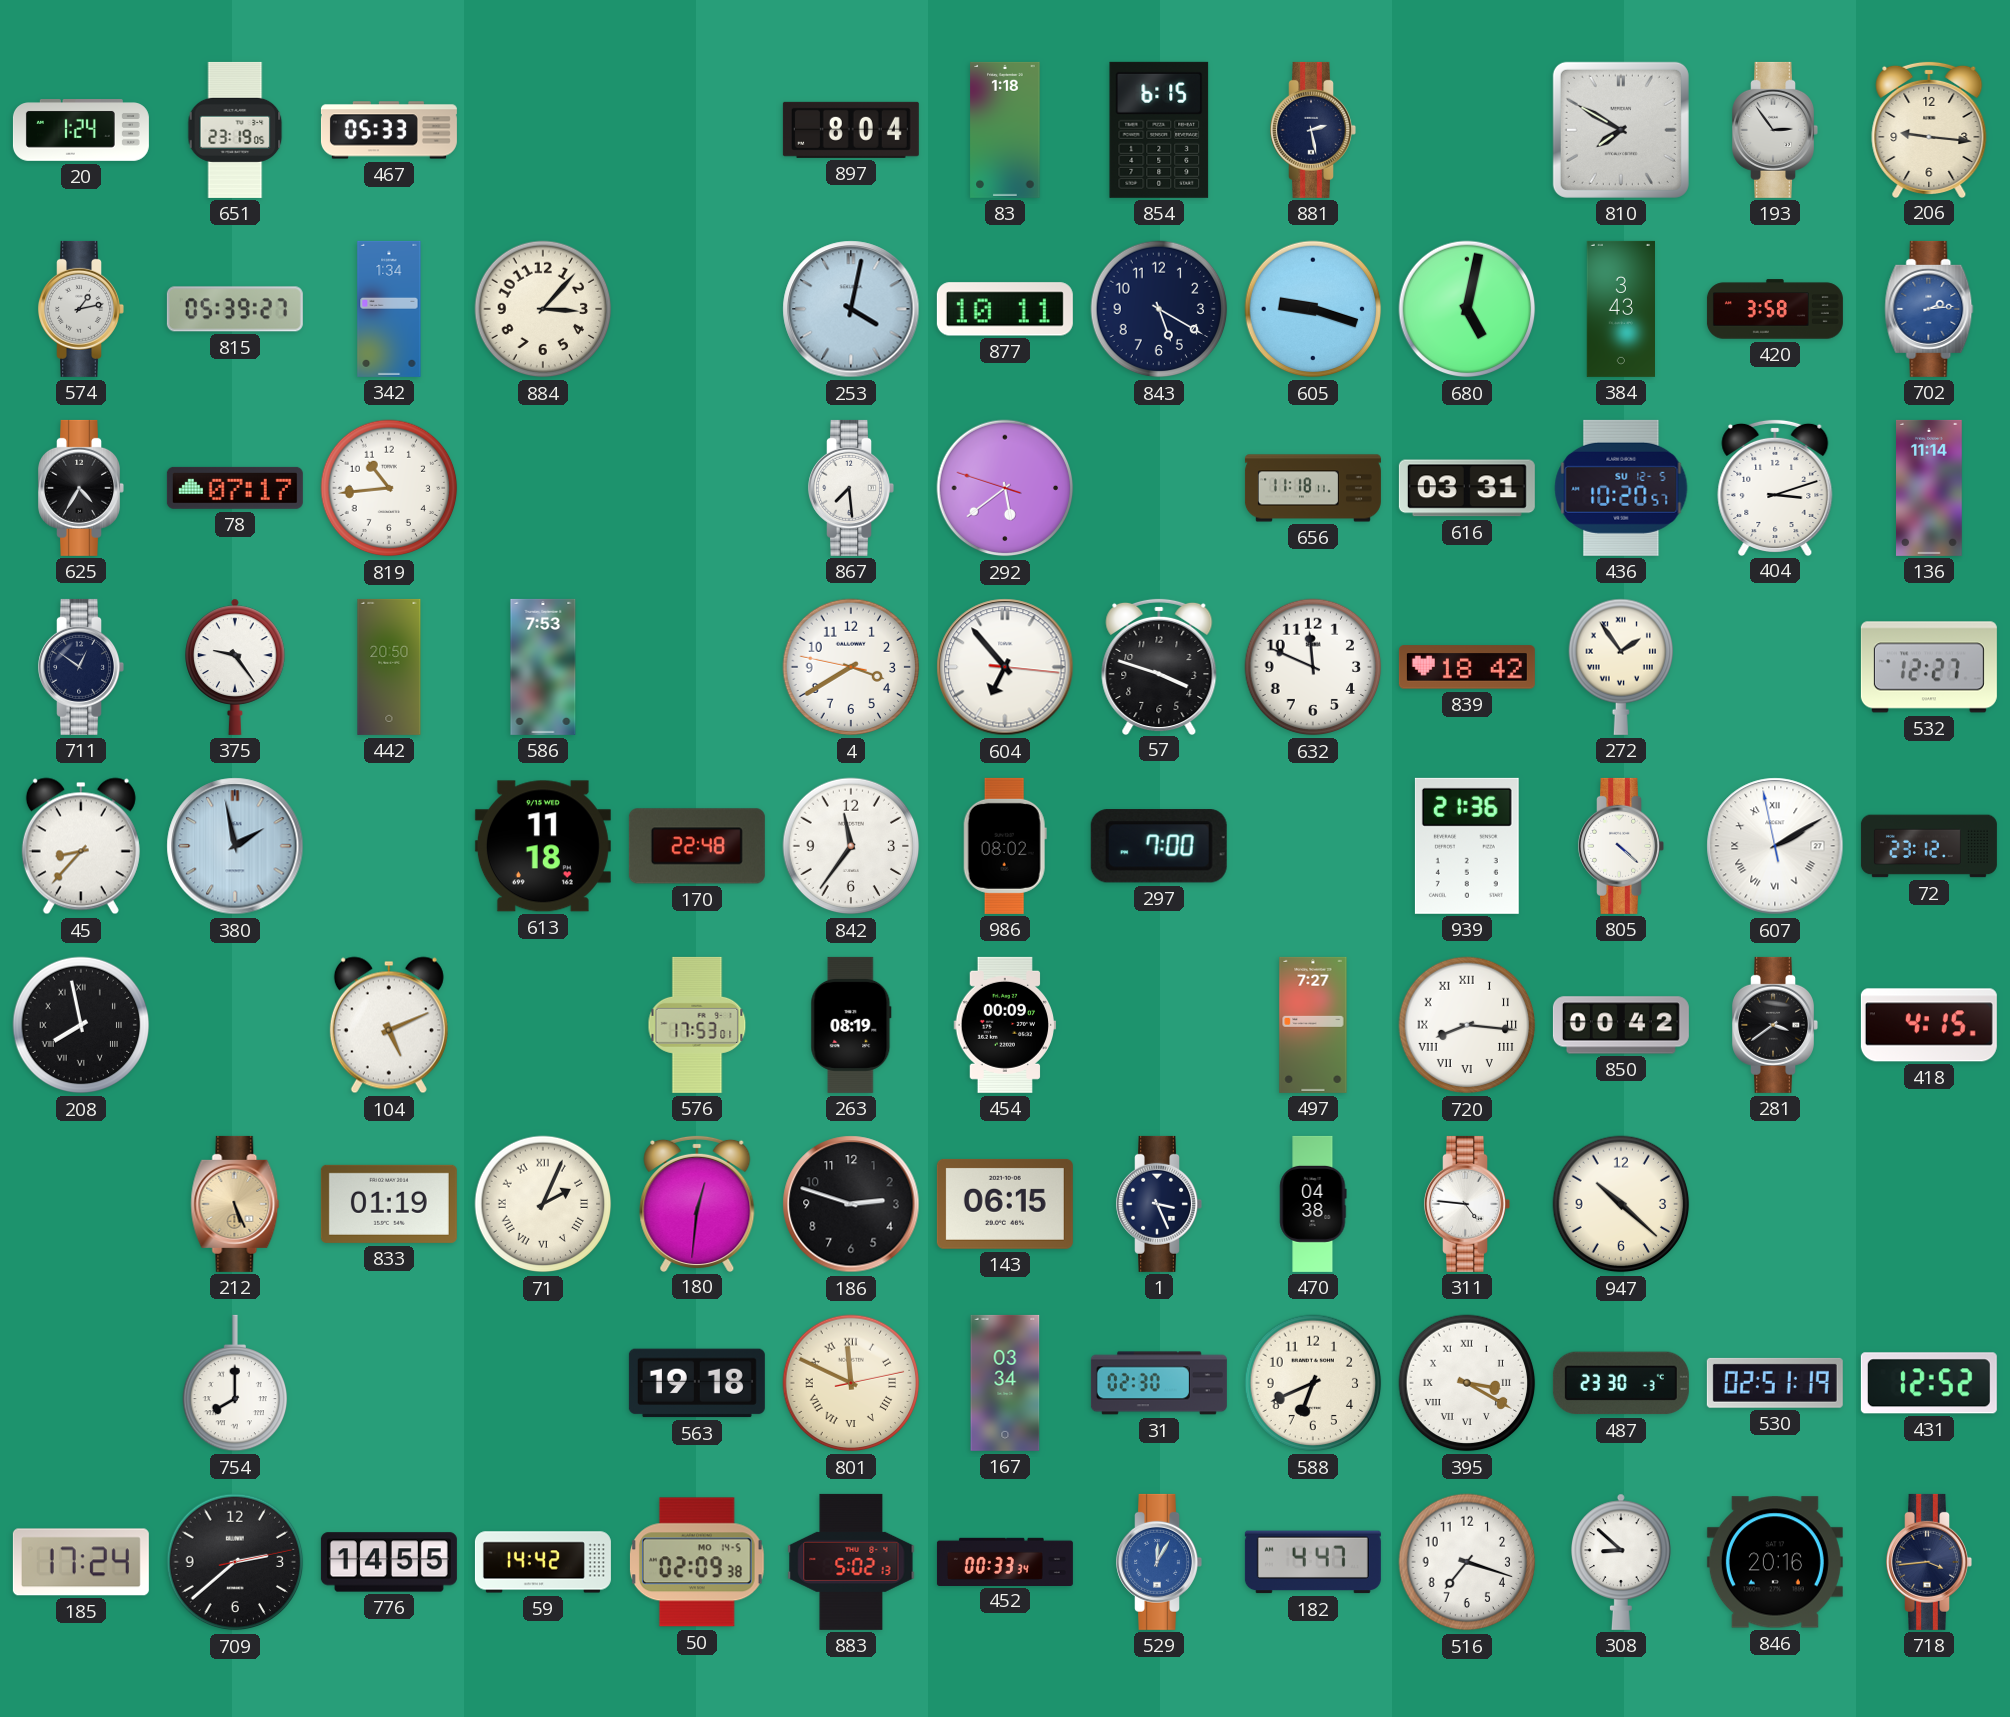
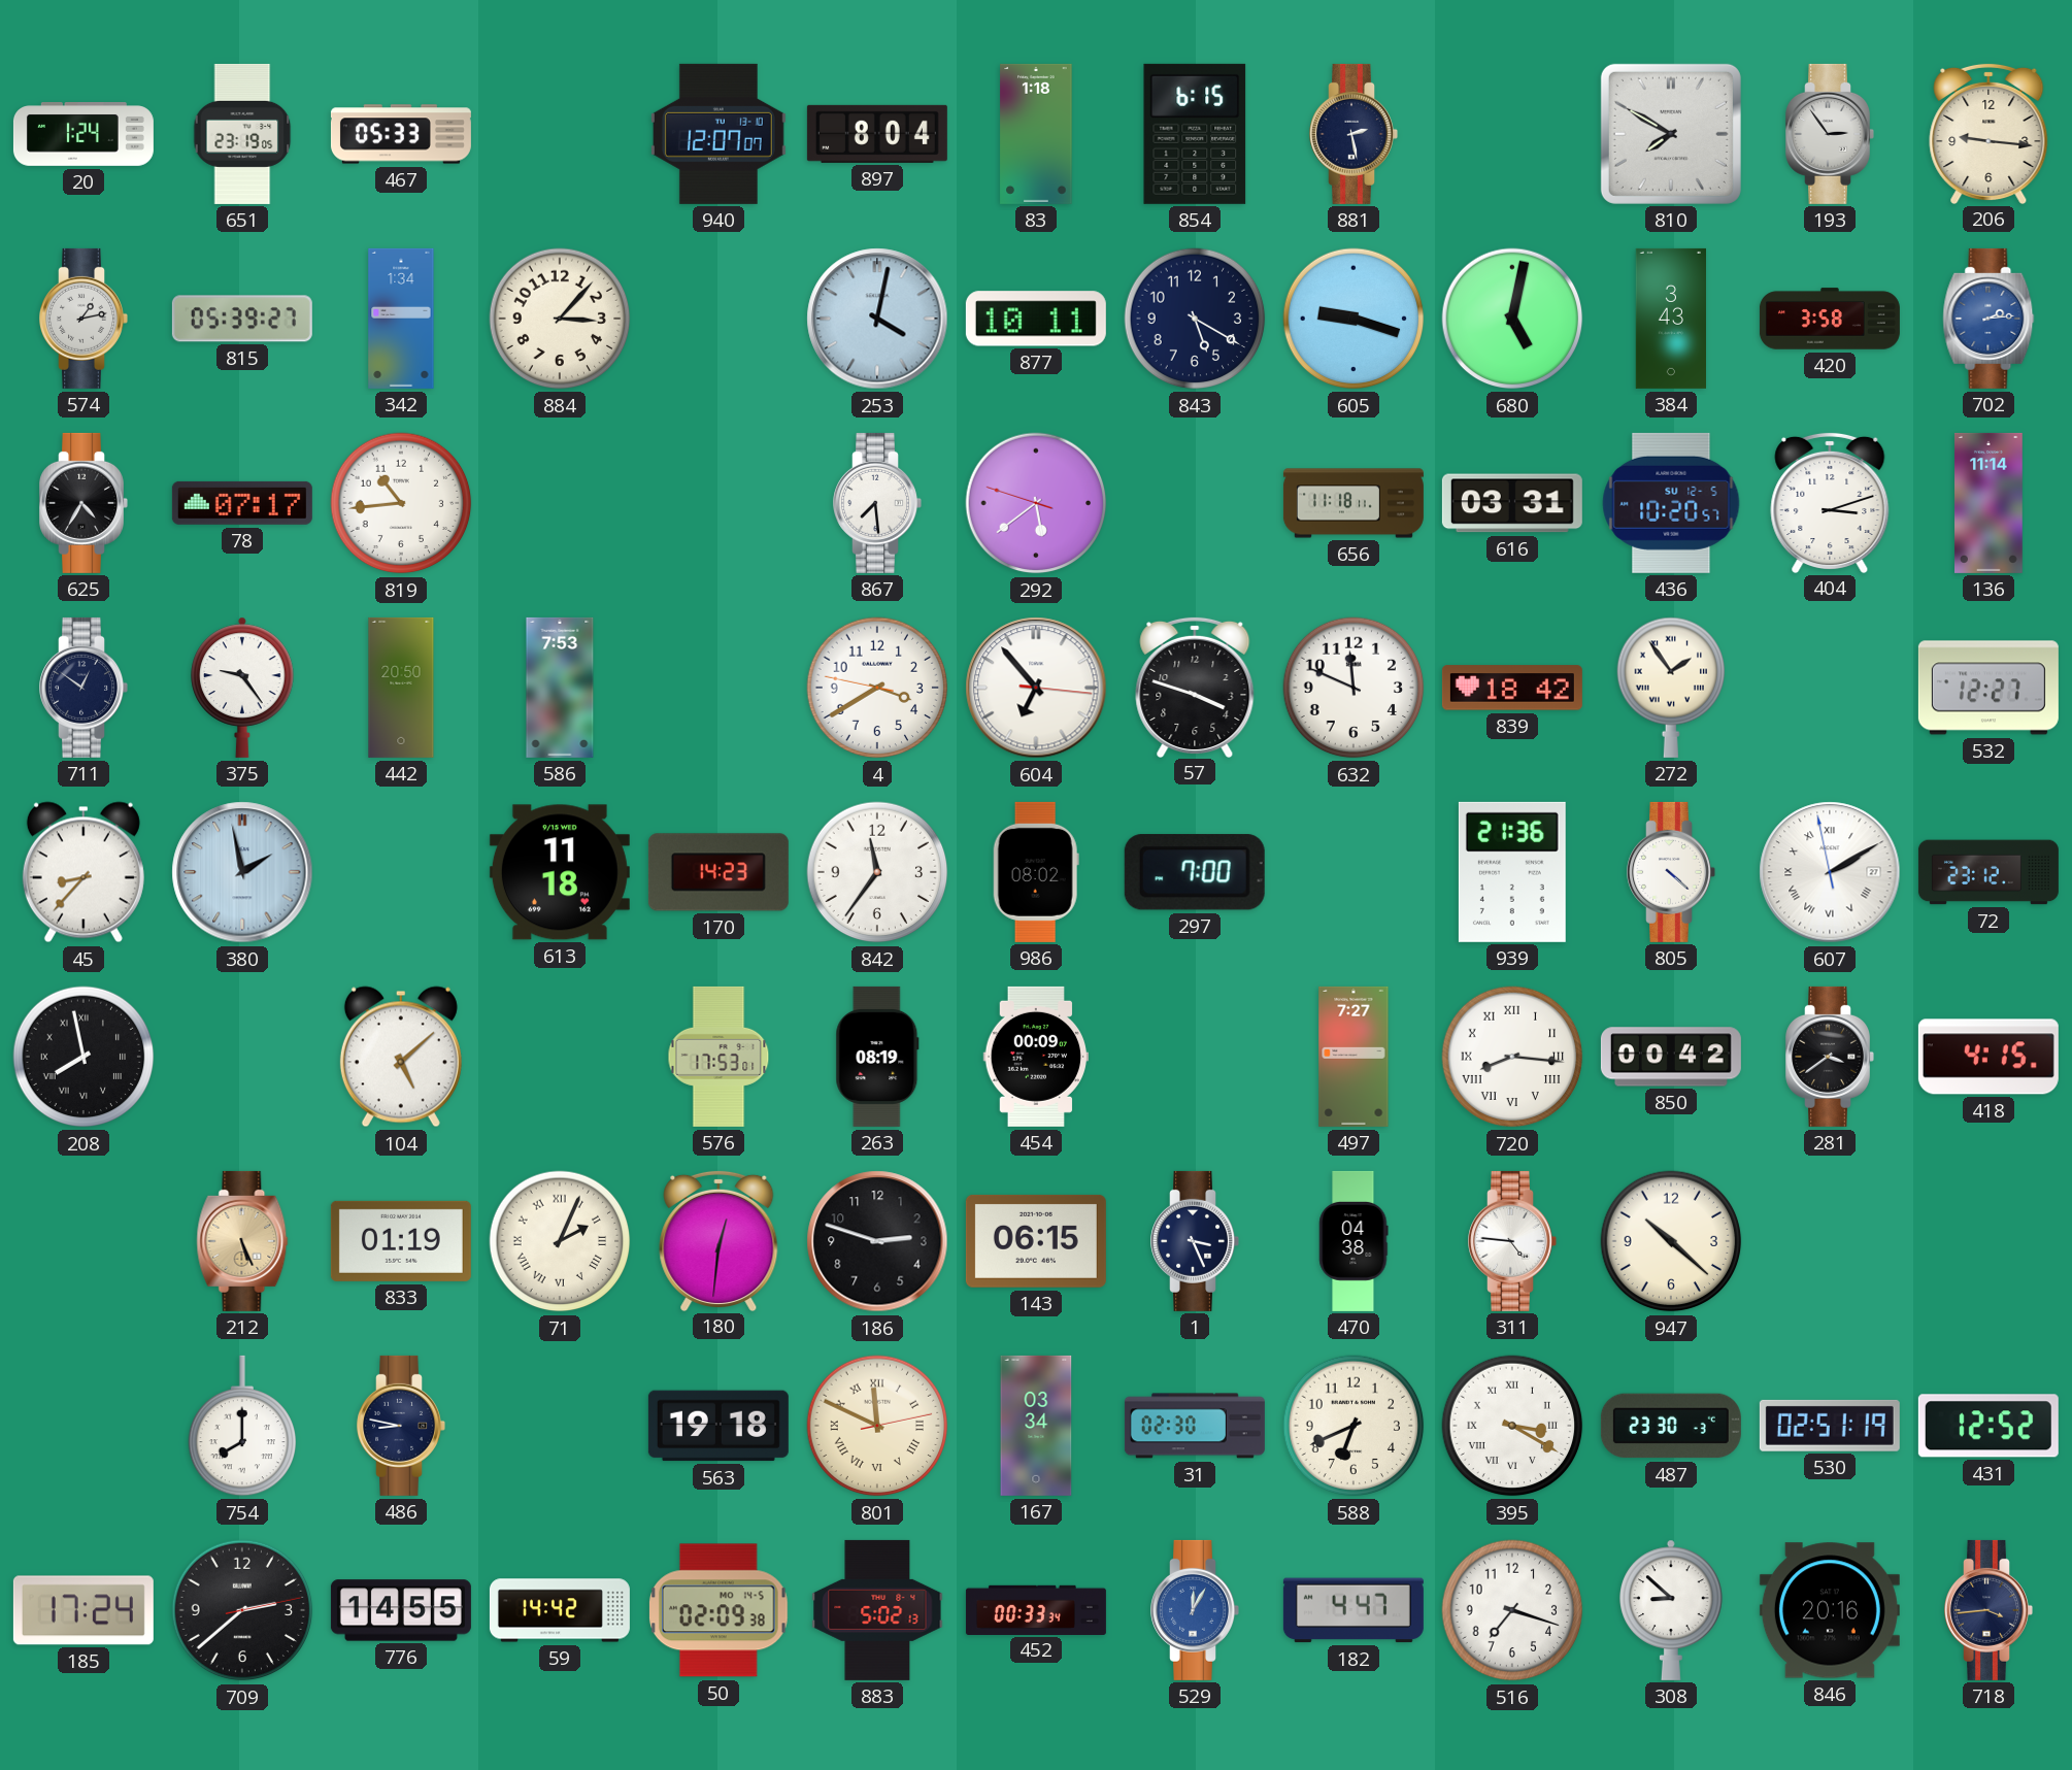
940: none -> 12:07 (718, 134)
170: 22:48 -> 14:23 (718, 872)
104: 5:11 -> 5:08 (401, 1057)
486: none -> 8:47 (401, 1426)
